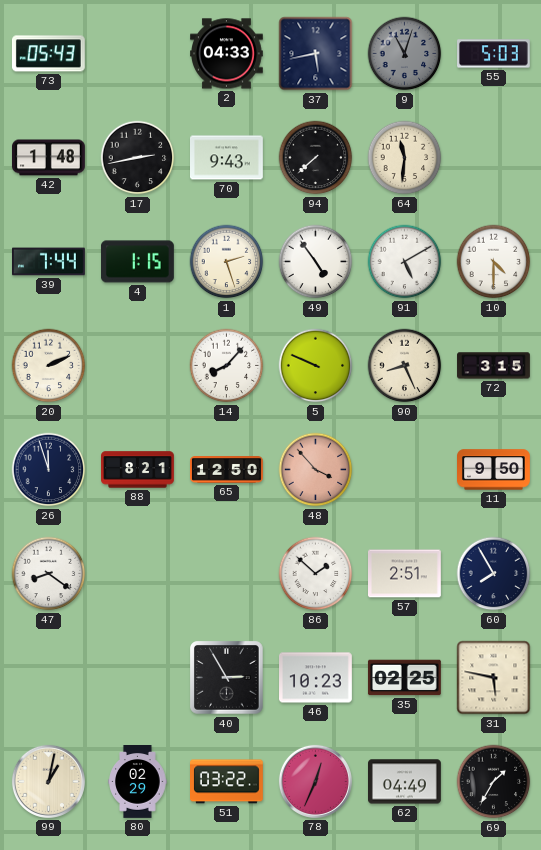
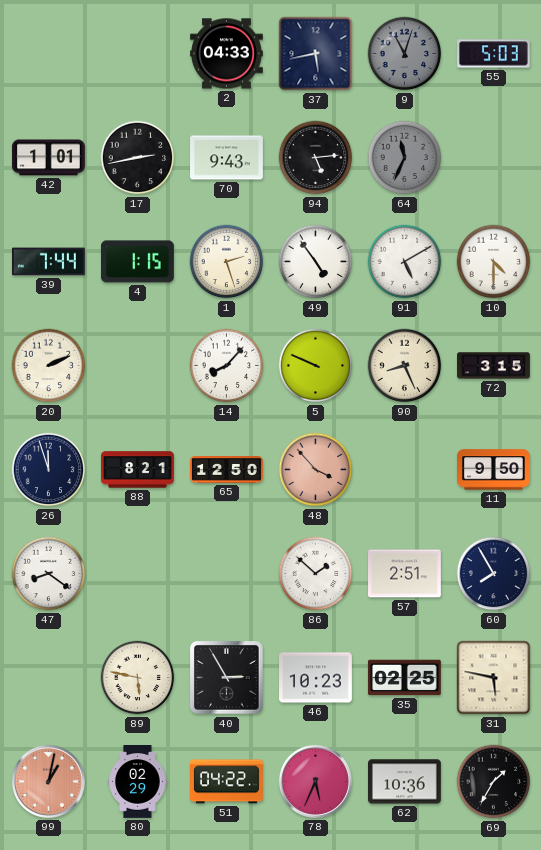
73: 05:43 -> none (48, 54)
42: 1:48 -> 1:01 (49, 158)
94: 7:38 -> 5:14 (316, 158)
64: 11:31 -> 11:34 (405, 158)
64 dial: cream -> grey (405, 158)
89: none -> 5:47 (138, 678)
99 dial: cream -> salmon (48, 781)
51: 03:22 -> 04:22 (227, 782)
78: 12:34 -> 5:34 (315, 781)
62: 04:49 -> 10:36 (405, 782)
